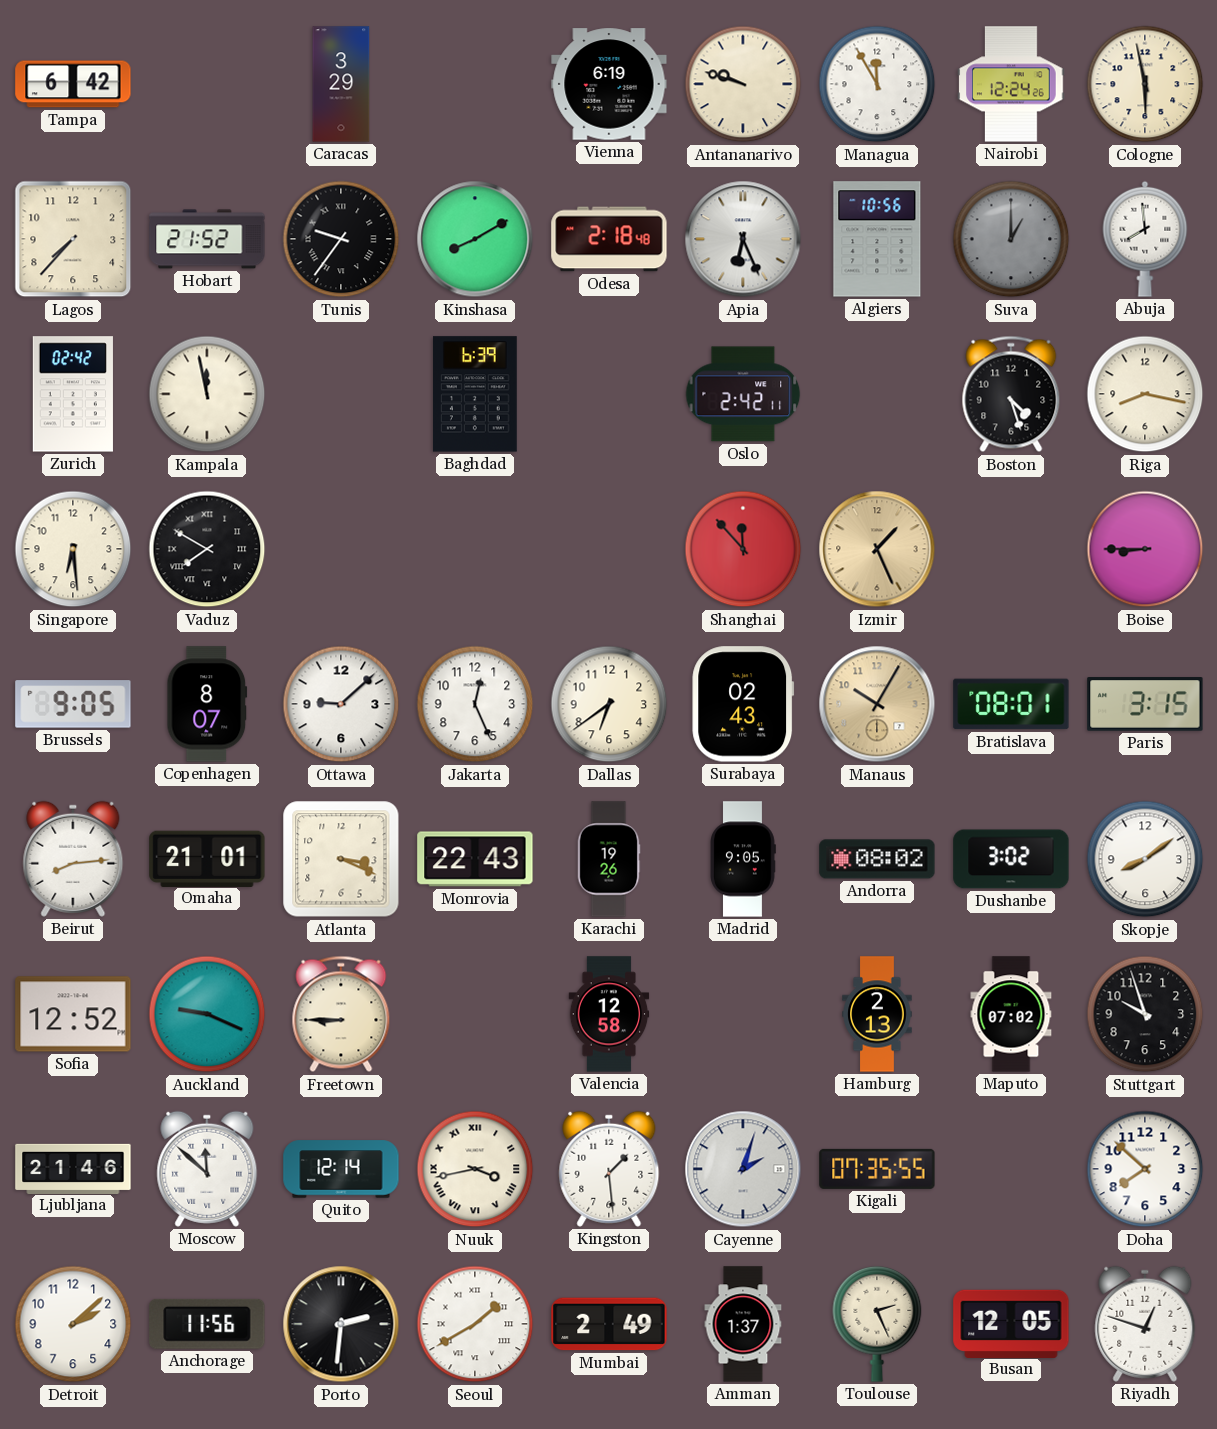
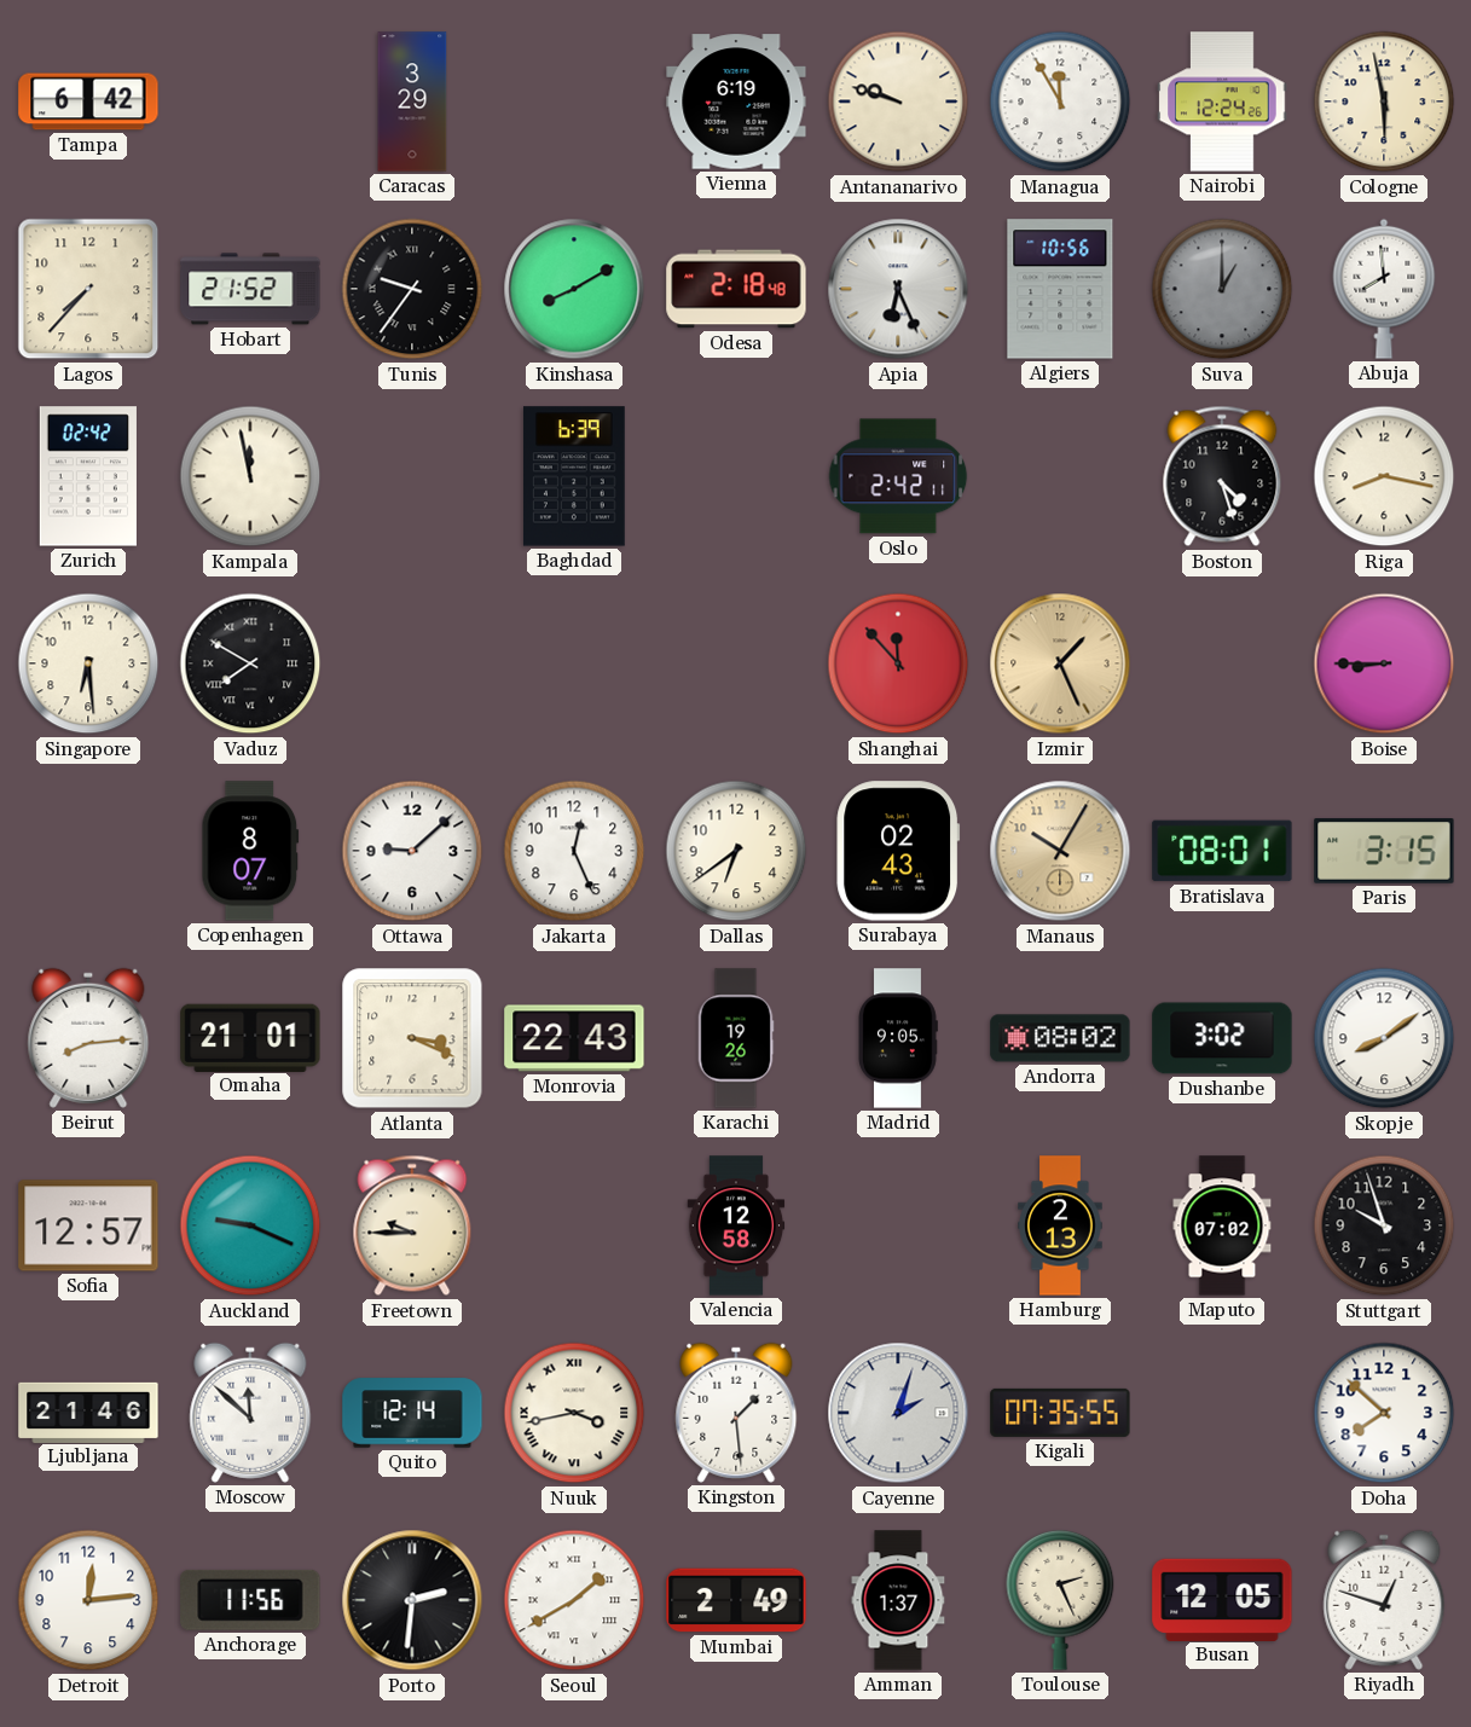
Brussels: 9:05 -> none (73, 704)
Sofia: 12:52 -> 12:57 (88, 1225)
Freetown: 8:45 -> 9:45 (412, 1225)
Detroit: 2:08 -> 12:14 (88, 1600)
